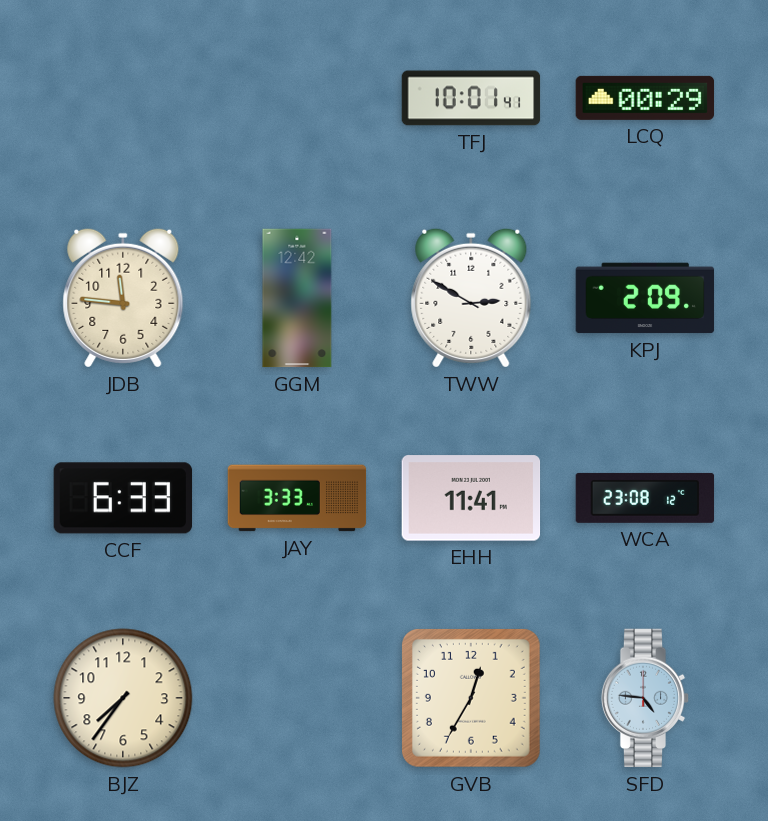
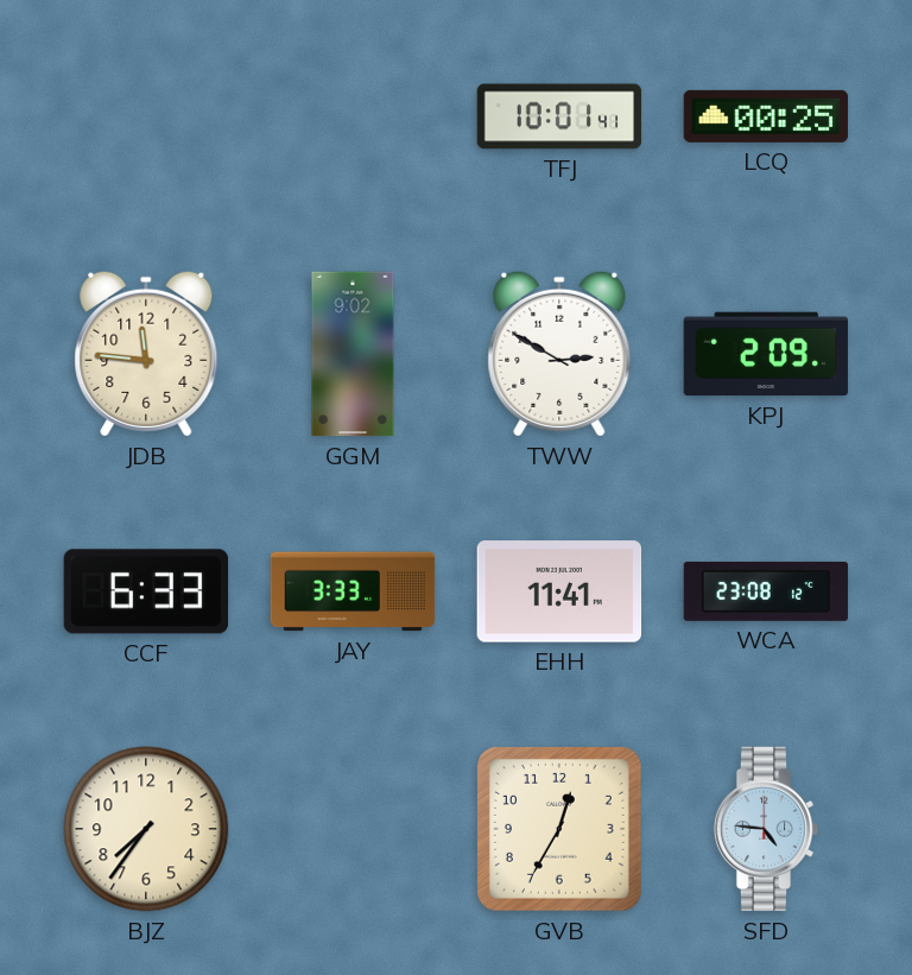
LCQ: 00:29 -> 00:25 (766, 116)
GGM: 12:42 -> 9:02 (353, 354)
